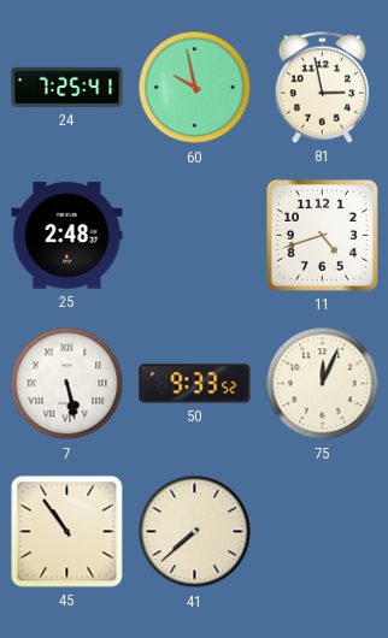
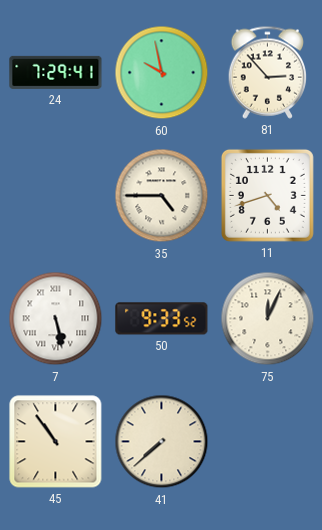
24: 7:25 -> 7:29 (56, 72)
81: 2:58 -> 2:53 (267, 72)
25: 2:48 -> none (67, 236)
35: none -> 4:45 (162, 196)
